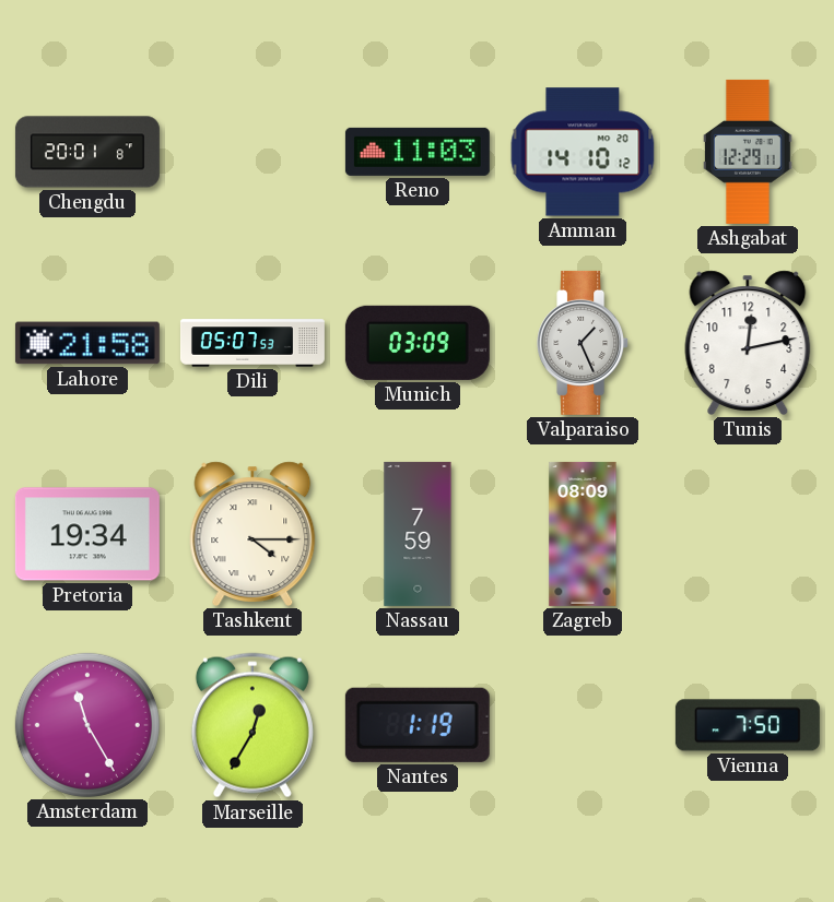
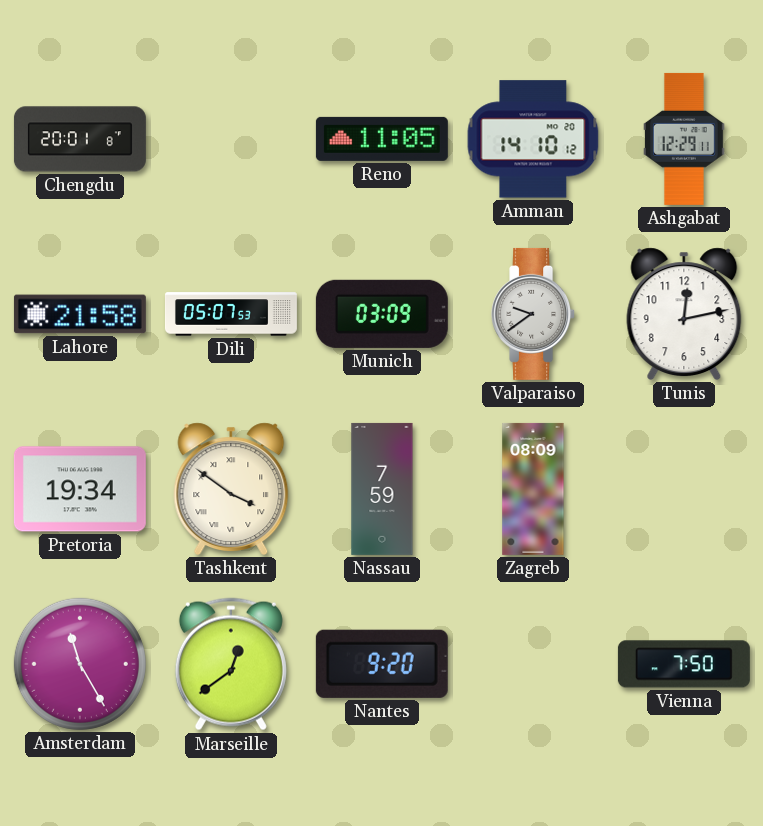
Reno: 11:03 -> 11:05 (382, 139)
Valparaiso: 1:26 -> 9:39 (534, 314)
Tashkent: 4:15 -> 3:51 (231, 489)
Marseille: 12:35 -> 12:39 (231, 664)
Nantes: 1:19 -> 9:20 (382, 664)
